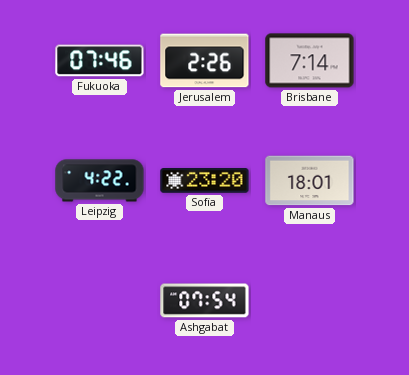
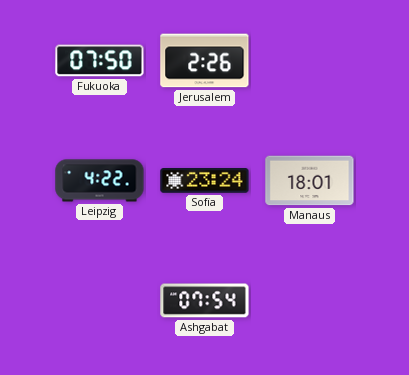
Fukuoka: 07:46 -> 07:50 (100, 61)
Brisbane: 7:14 -> none (310, 61)
Sofia: 23:20 -> 23:24 (205, 181)
